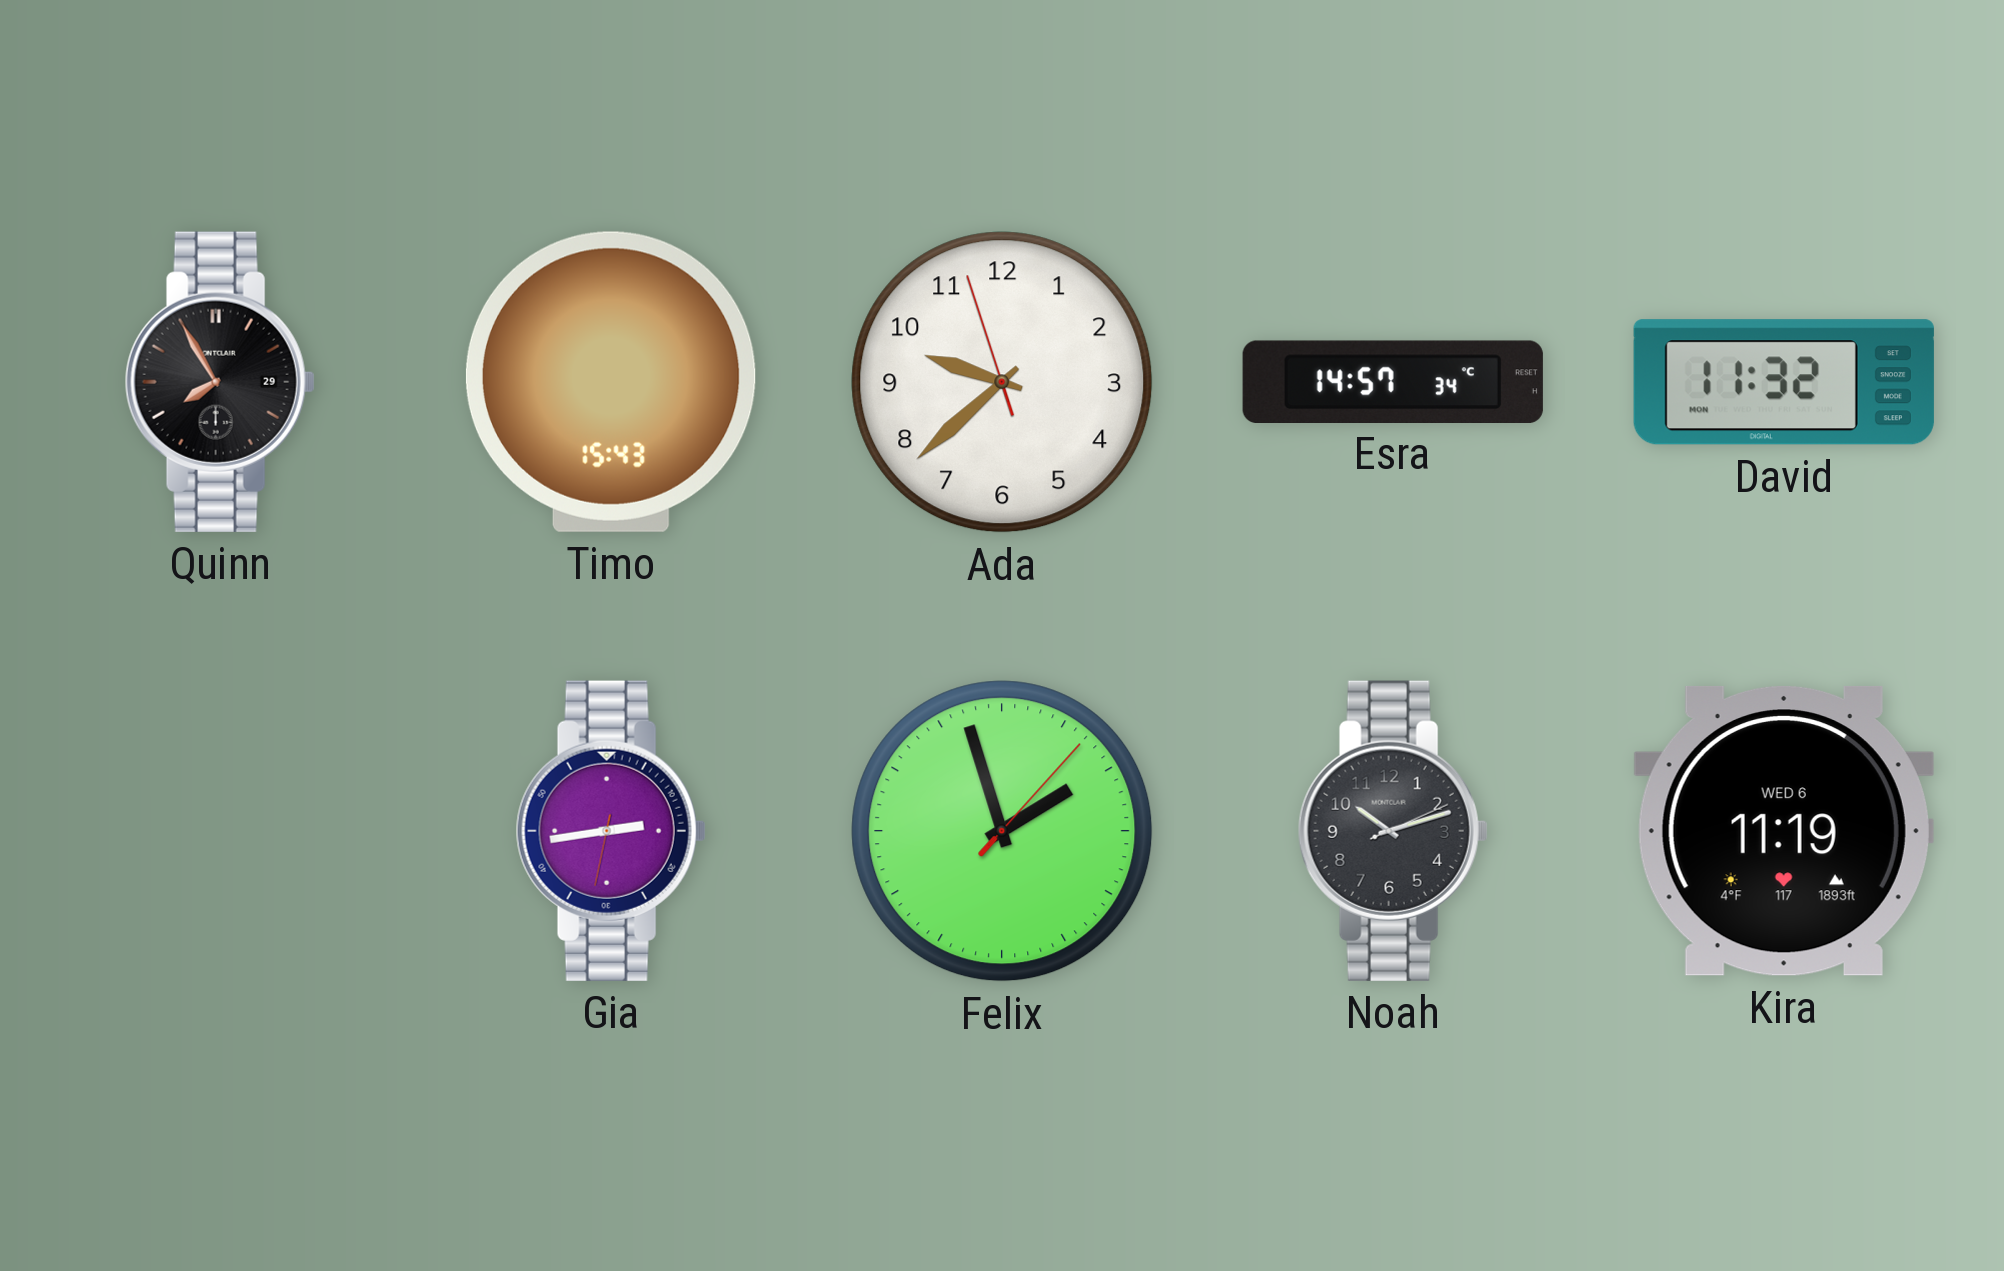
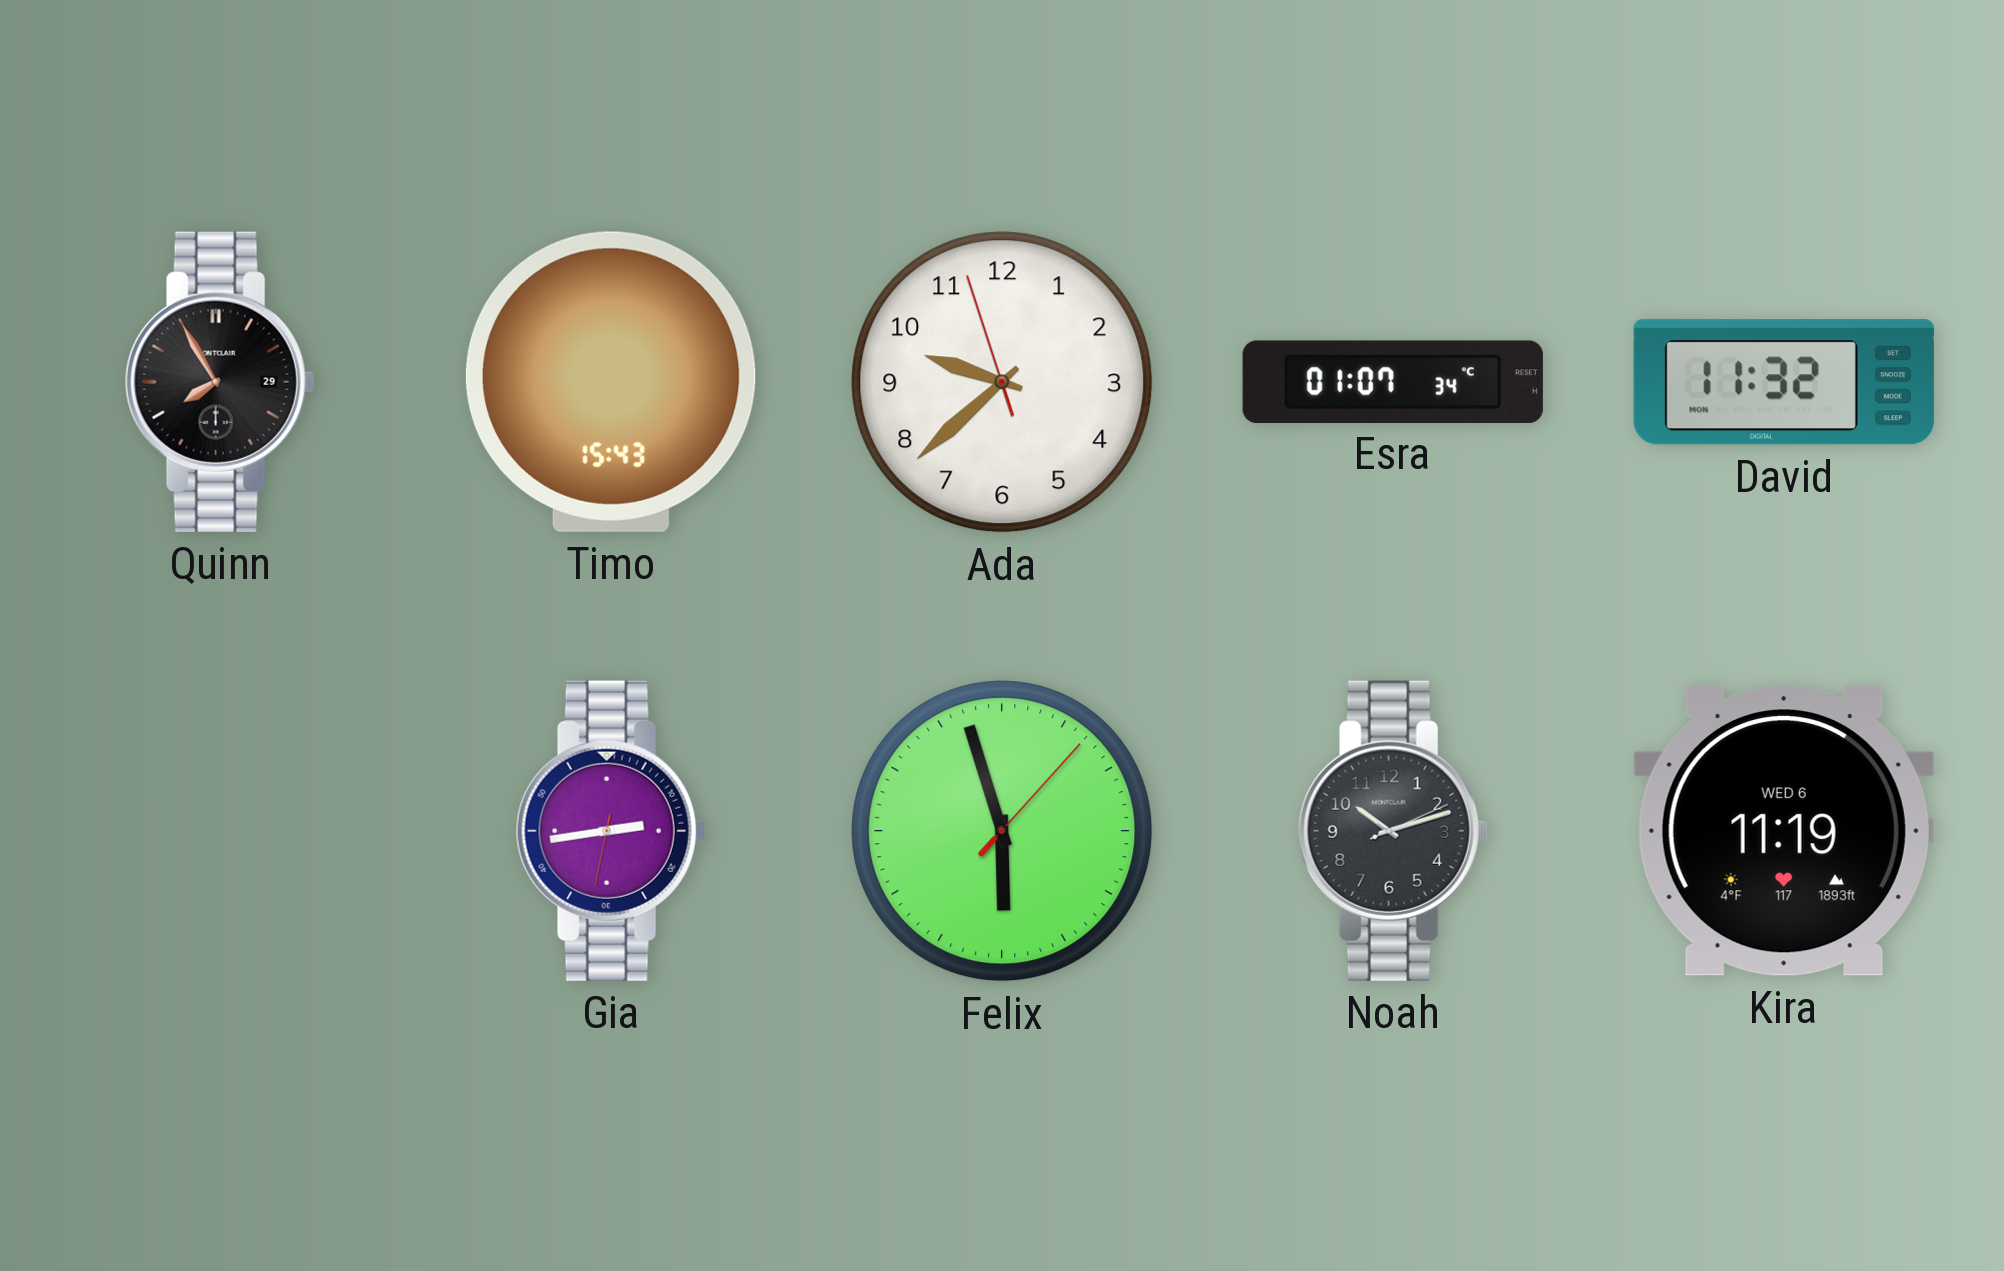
Esra: 14:57 -> 01:07 (1393, 381)
Felix: 1:57 -> 5:57 (1002, 831)
